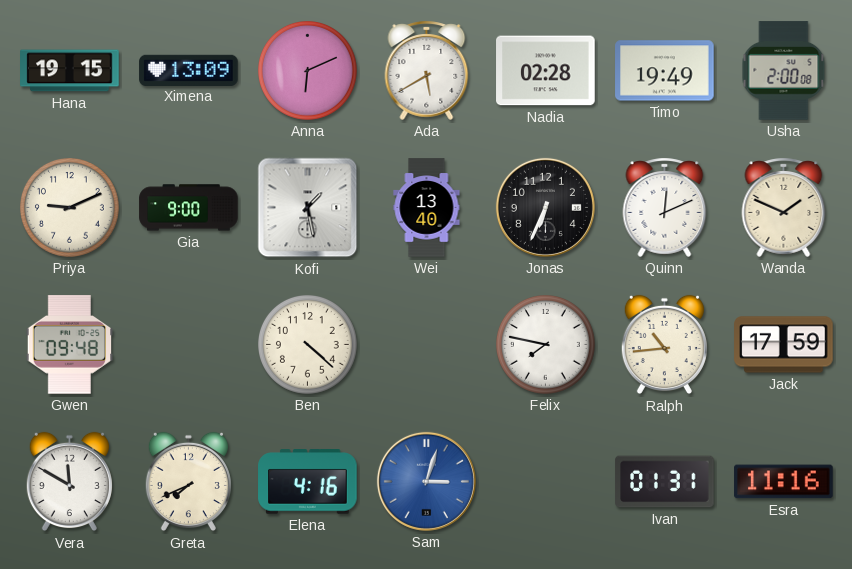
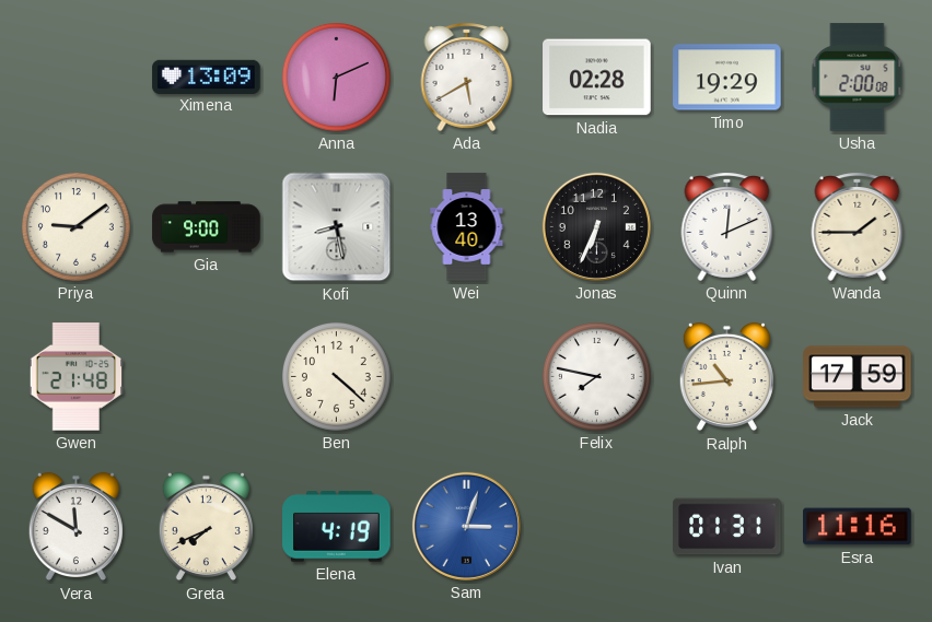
Hana: 19:15 -> none (70, 71)
Timo: 19:49 -> 19:29 (727, 78)
Priya: 9:11 -> 9:09 (77, 227)
Kofi: 1:28 -> 8:28 (337, 227)
Wanda: 1:49 -> 1:45 (858, 226)
Gwen: 09:48 -> 21:48 (75, 377)
Elena: 4:16 -> 4:19 (337, 527)
